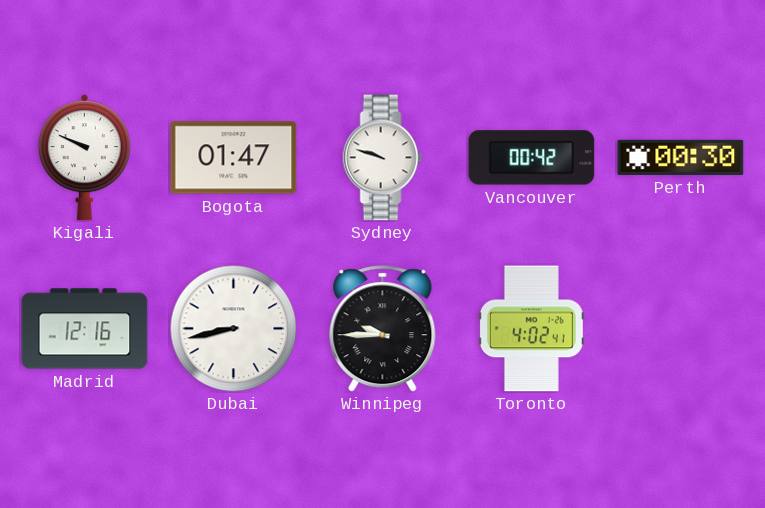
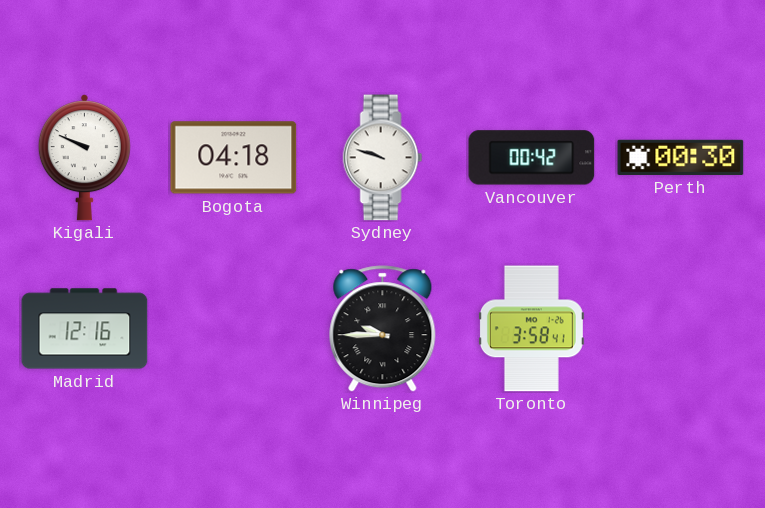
Bogota: 01:47 -> 04:18 (234, 158)
Dubai: 8:43 -> none (233, 328)
Toronto: 4:02 -> 3:58 (531, 329)
